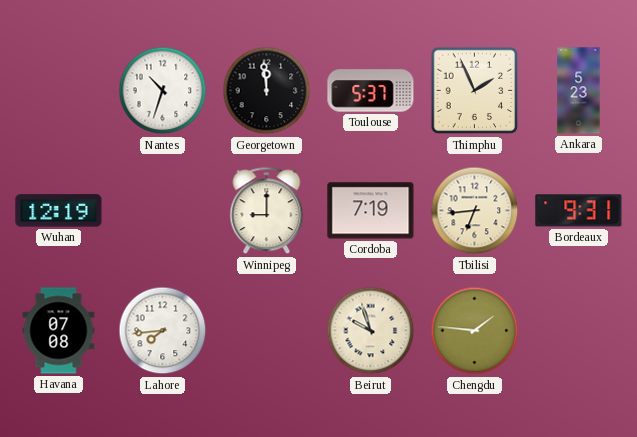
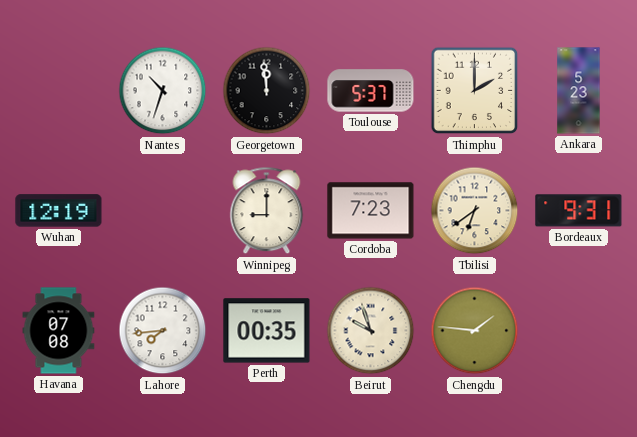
Thimphu: 1:56 -> 2:00 (475, 91)
Cordoba: 7:19 -> 7:23 (371, 211)
Tbilisi: 6:44 -> 6:39 (475, 211)
Perth: none -> 00:35 (267, 331)
